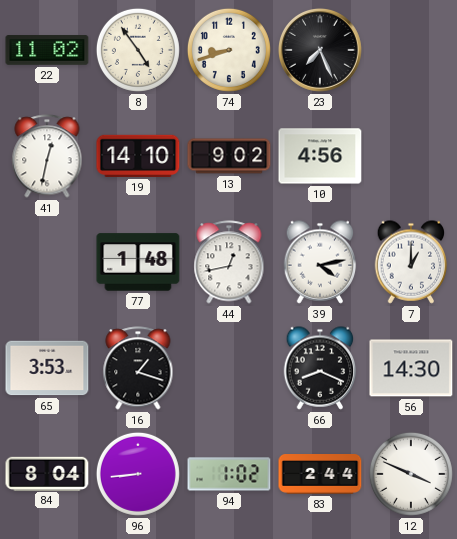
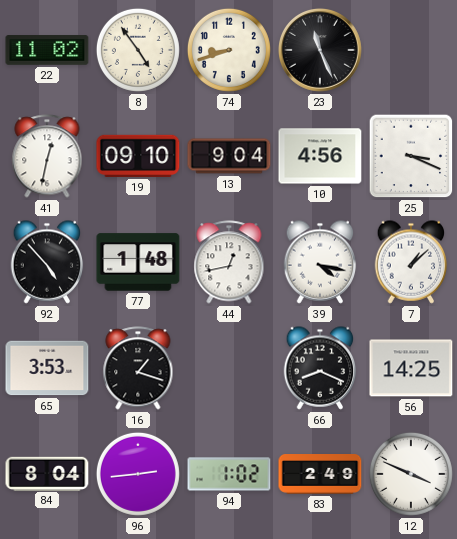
23: 7:26 -> 11:26 (320, 50)
19: 14:10 -> 09:10 (138, 156)
13: 9:02 -> 9:04 (229, 156)
25: none -> 3:19 (411, 156)
92: none -> 4:53 (47, 262)
39: 4:13 -> 4:17 (320, 262)
7: 1:00 -> 1:08 (411, 262)
56: 14:30 -> 14:25 (411, 368)
96: 8:44 -> 2:44 (138, 474)
83: 2:44 -> 2:49 (320, 475)
